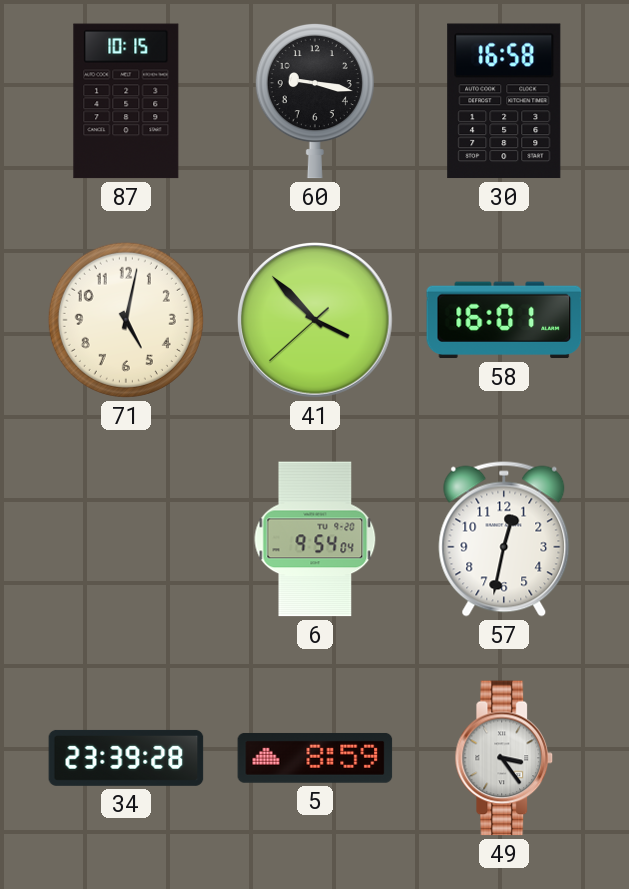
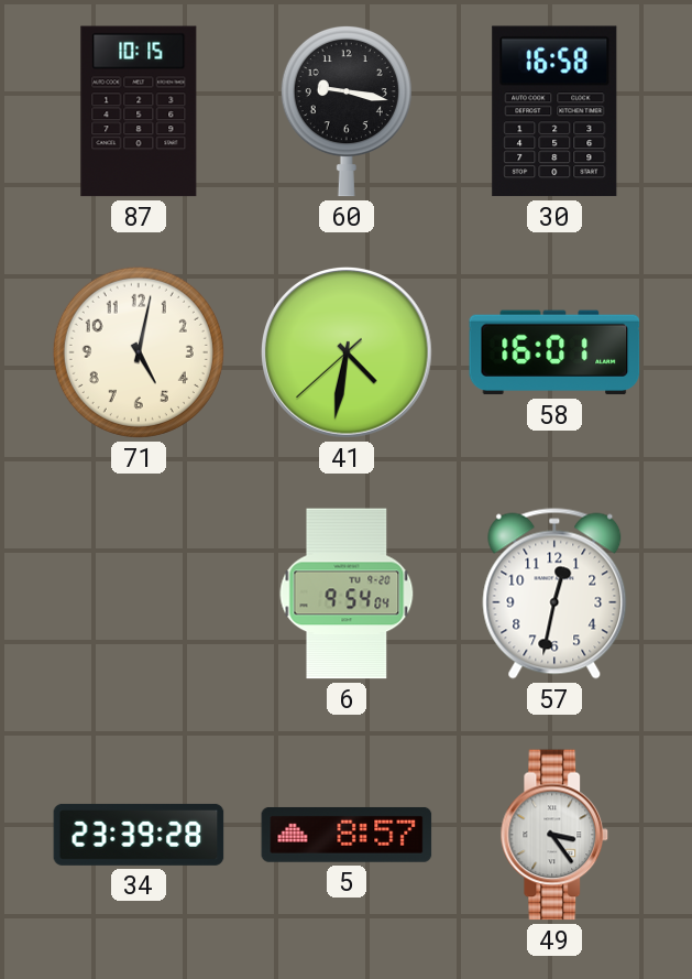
41: 3:52 -> 4:31 (347, 352)
5: 8:59 -> 8:57 (347, 835)
